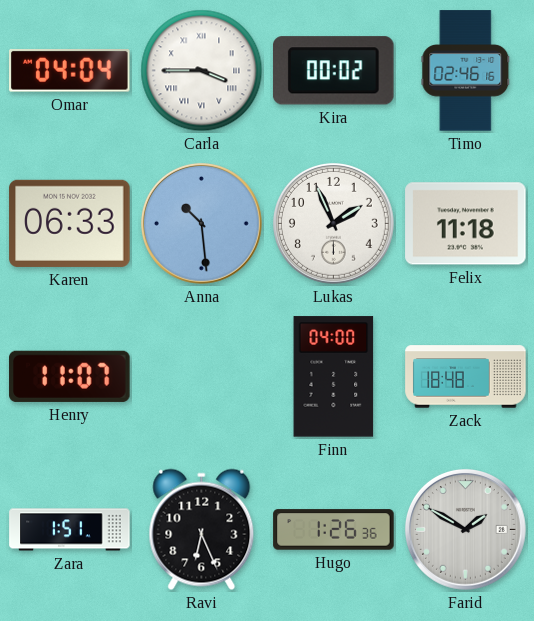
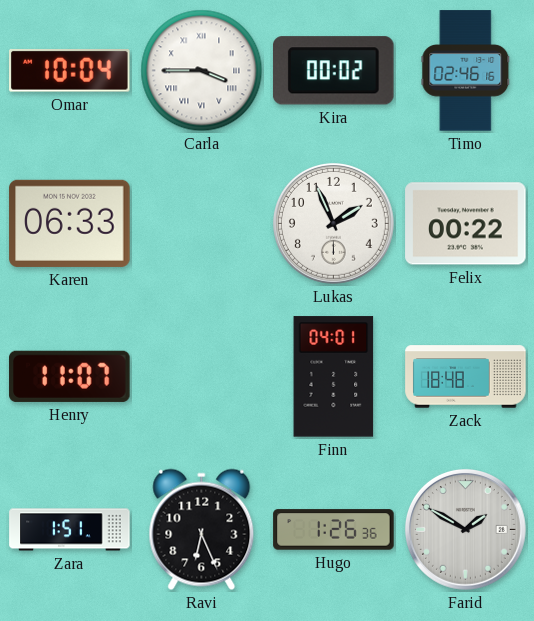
Omar: 04:04 -> 10:04 (70, 71)
Anna: 10:29 -> none (201, 223)
Felix: 11:18 -> 00:22 (466, 224)
Finn: 04:00 -> 04:01 (334, 377)
